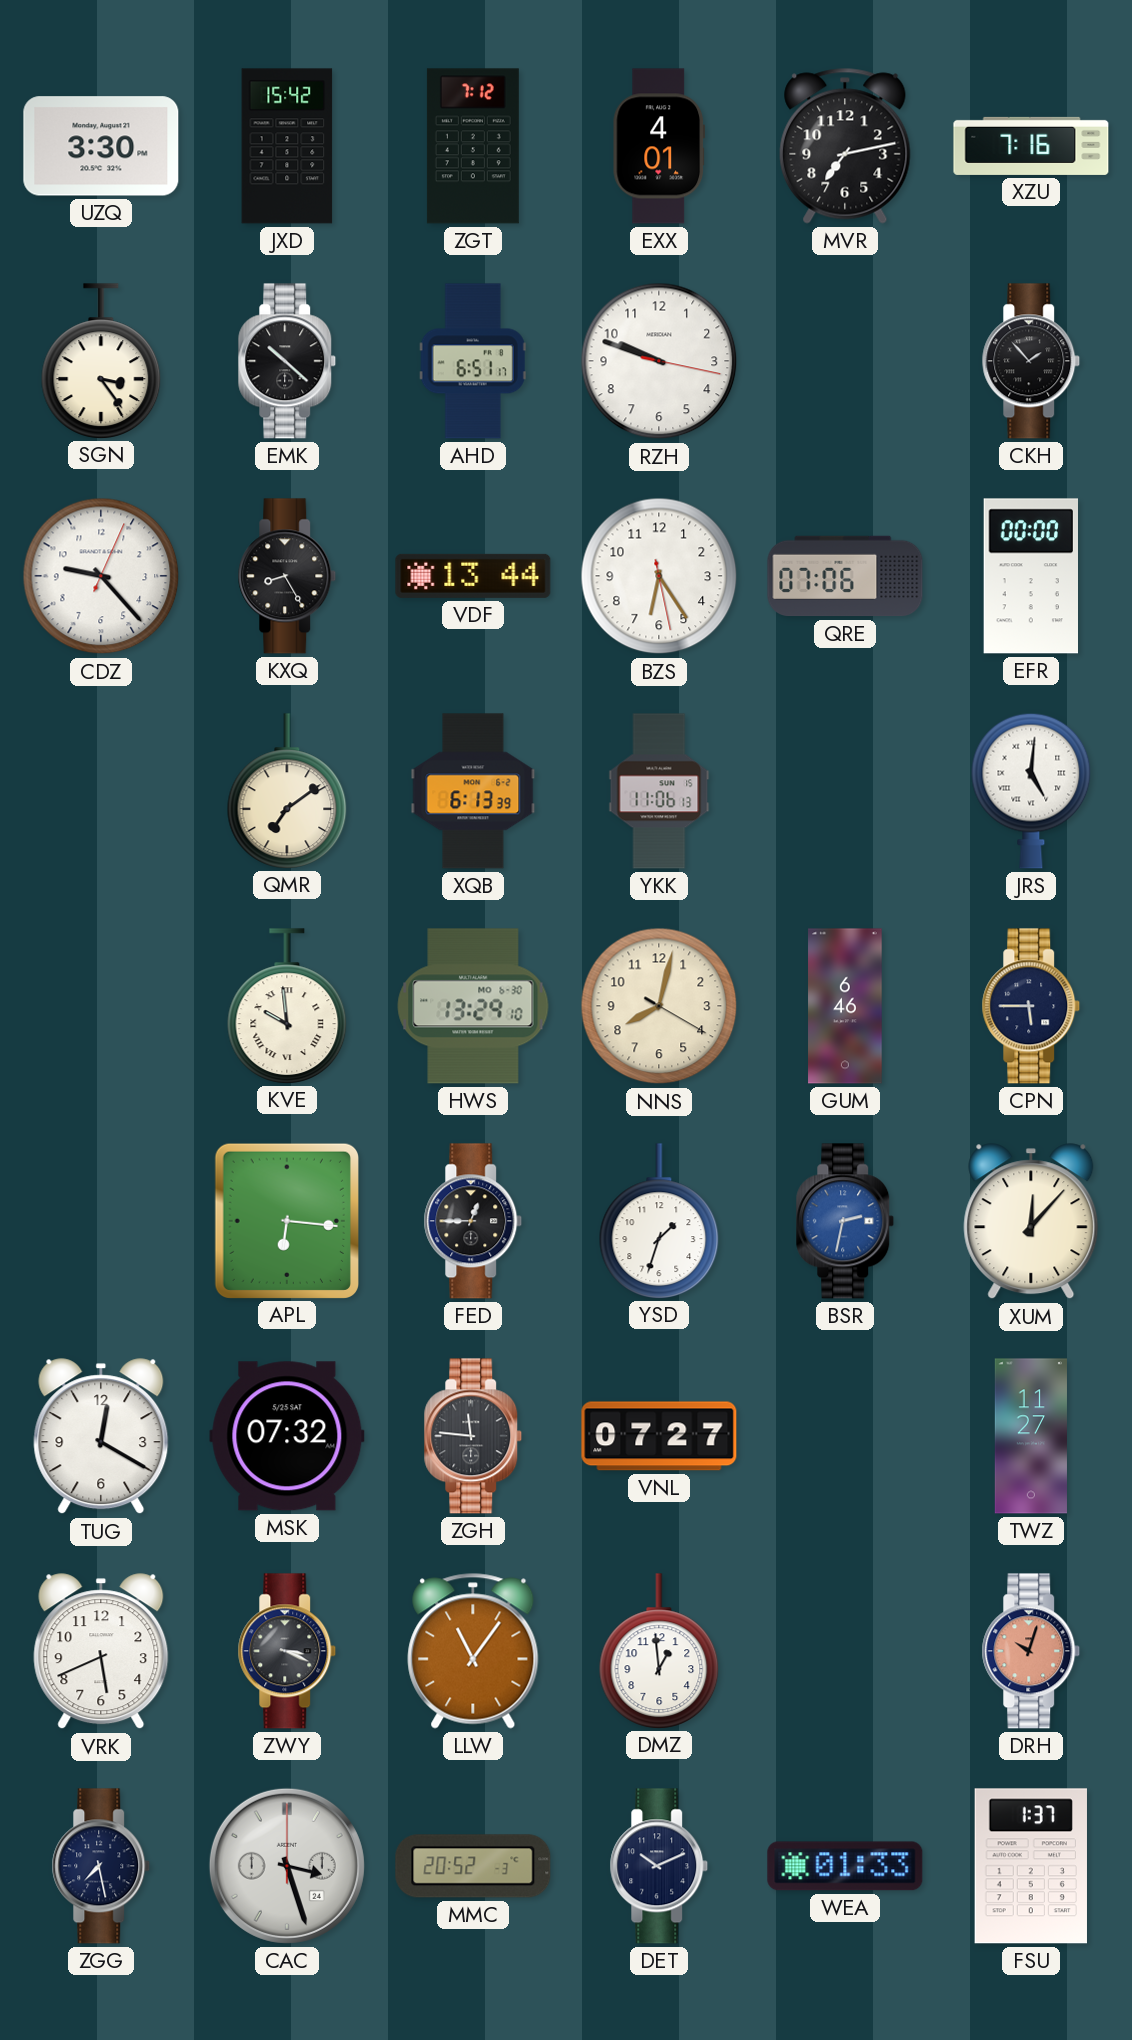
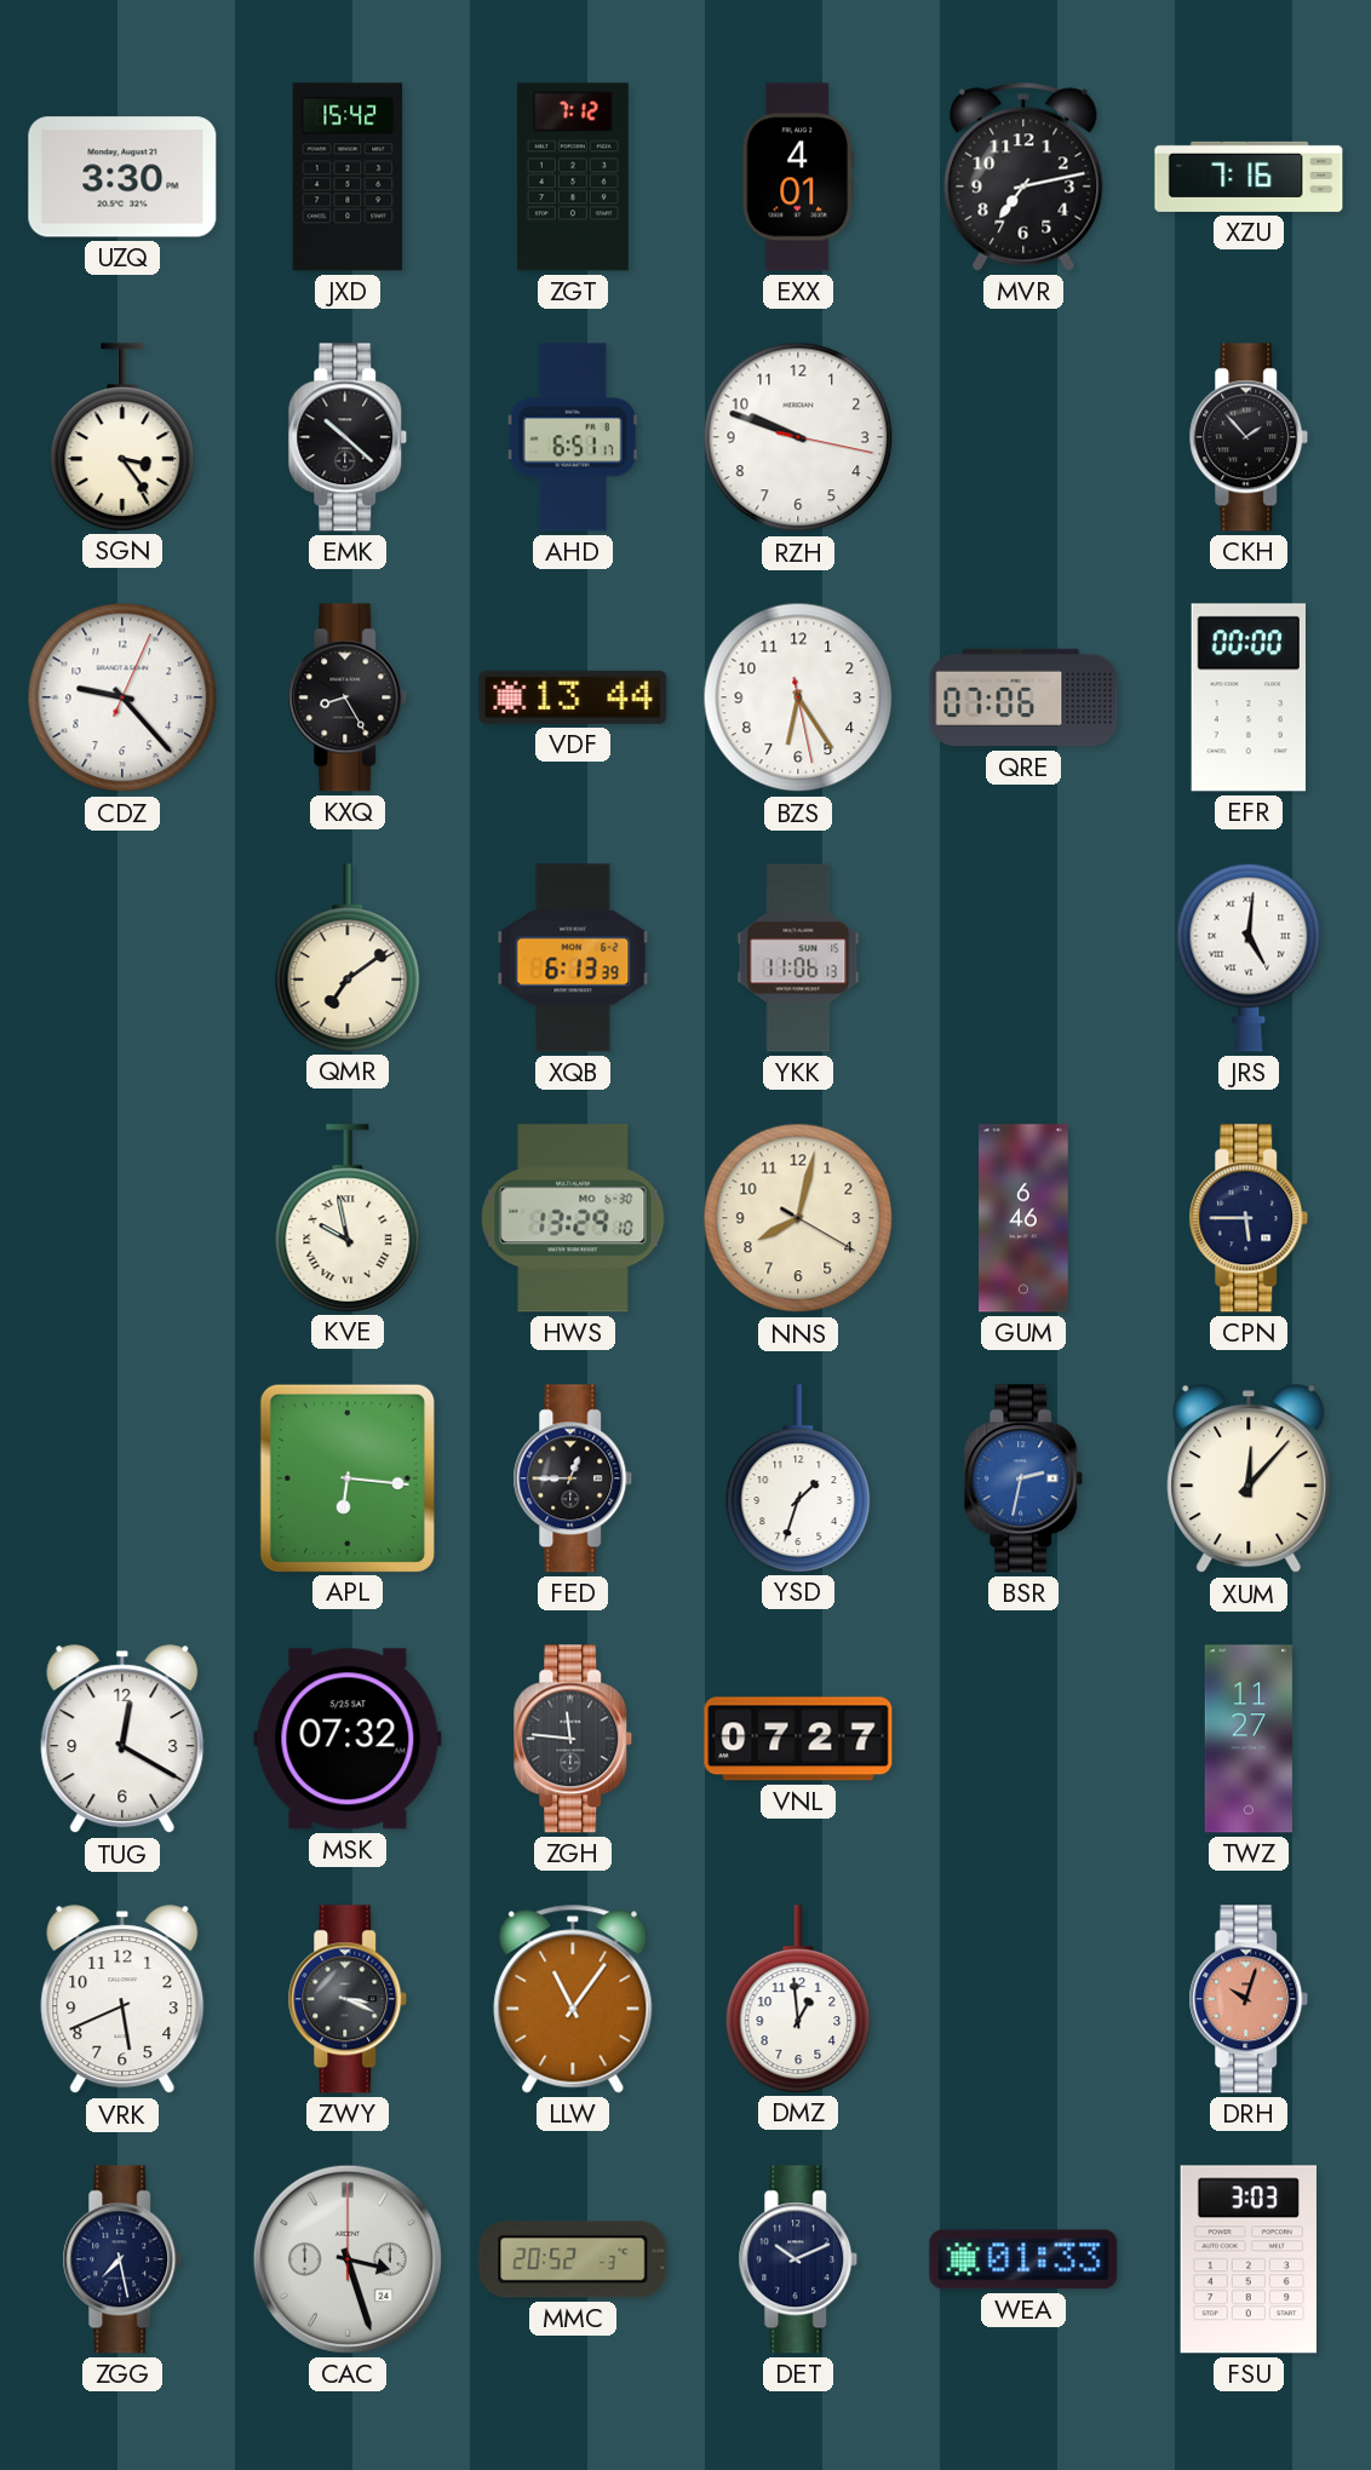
KVE: 9:59 -> 9:58 (348, 1218)
FSU: 1:37 -> 3:03 (1249, 2259)
